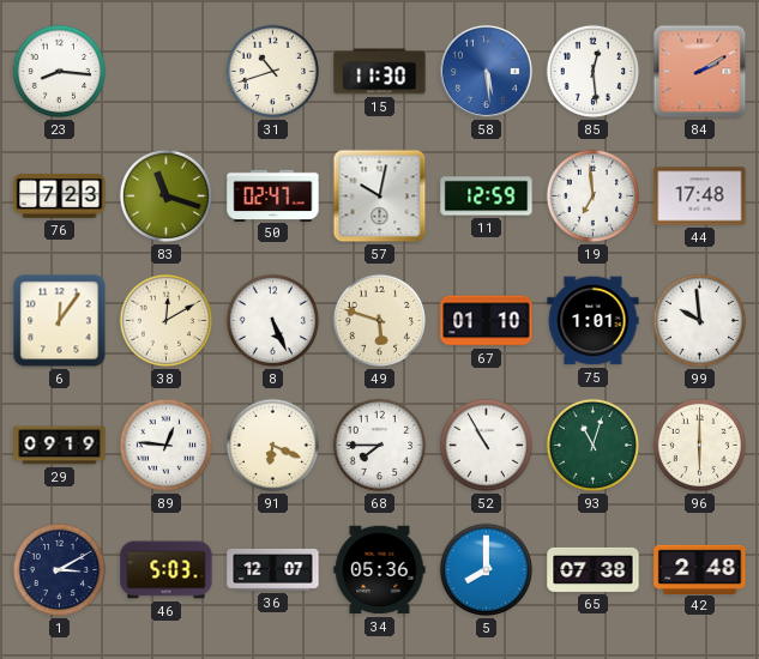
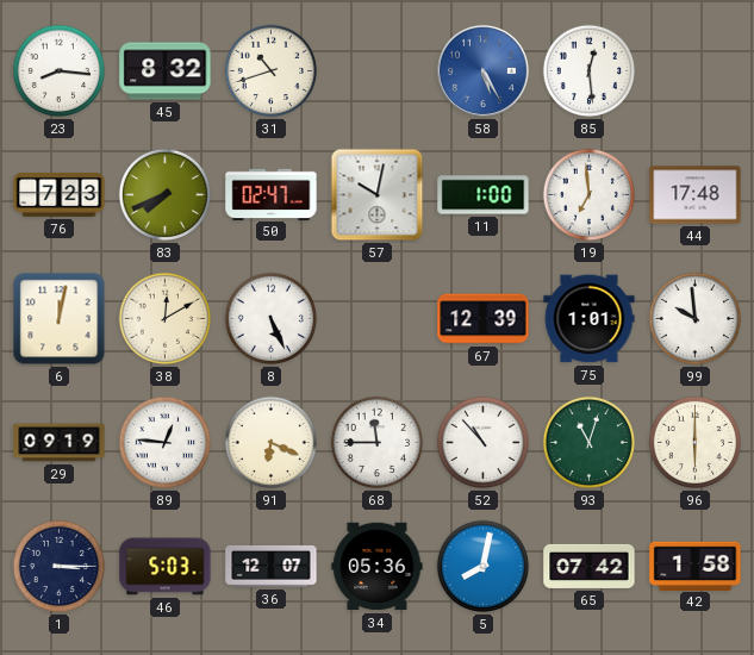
45: none -> 8:32 (166, 71)
15: 11:30 -> none (380, 72)
58: 5:29 -> 5:25 (482, 70)
84: 2:10 -> none (700, 72)
83: 11:18 -> 7:41 (166, 195)
11: 12:59 -> 1:00 (484, 195)
6: 12:06 -> 12:02 (60, 319)
49: 5:48 -> none (380, 321)
67: 01:10 -> 12:39 (484, 319)
68: 7:45 -> 11:45 (378, 443)
52: 10:55 -> 10:53 (484, 443)
1: 3:10 -> 3:15 (60, 567)
5: 8:00 -> 8:02 (484, 567)
65: 07:38 -> 07:42 (590, 566)
42: 2:48 -> 1:58 (696, 566)
